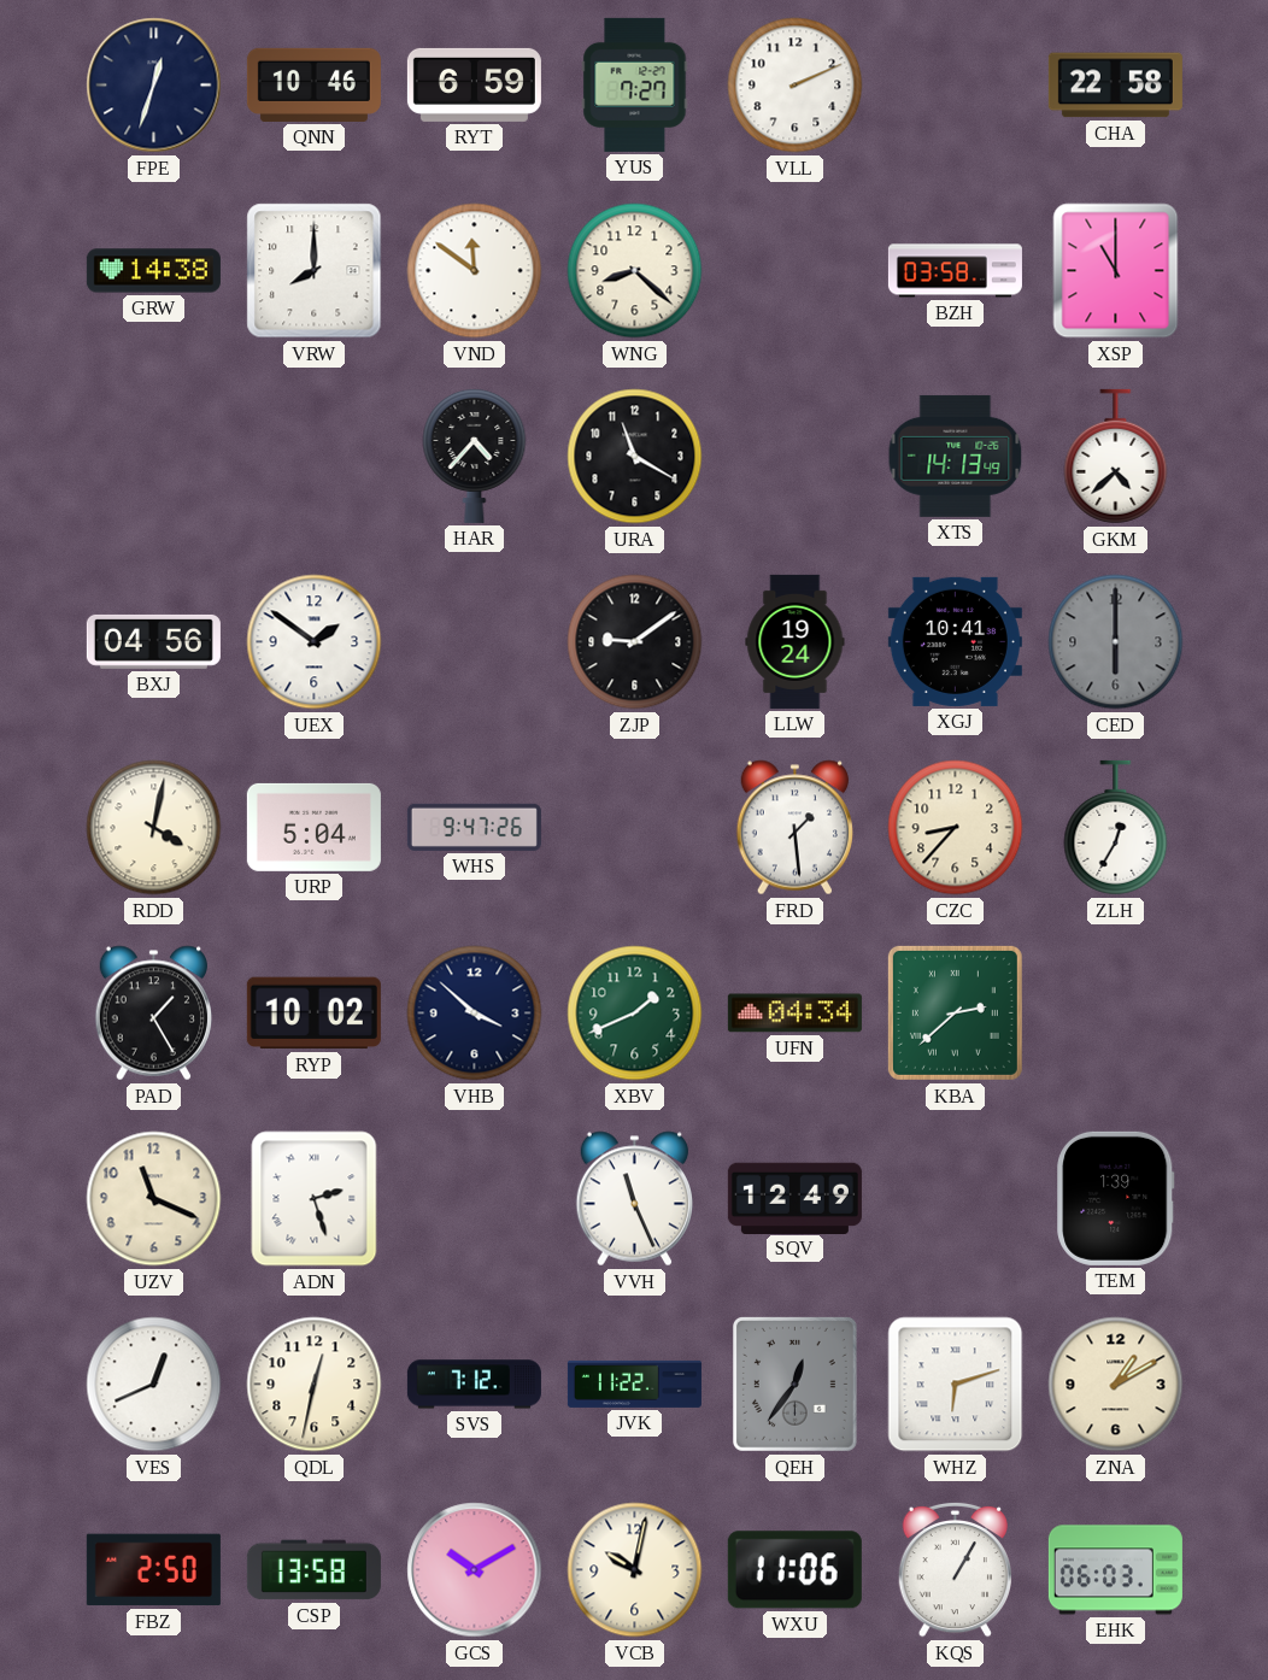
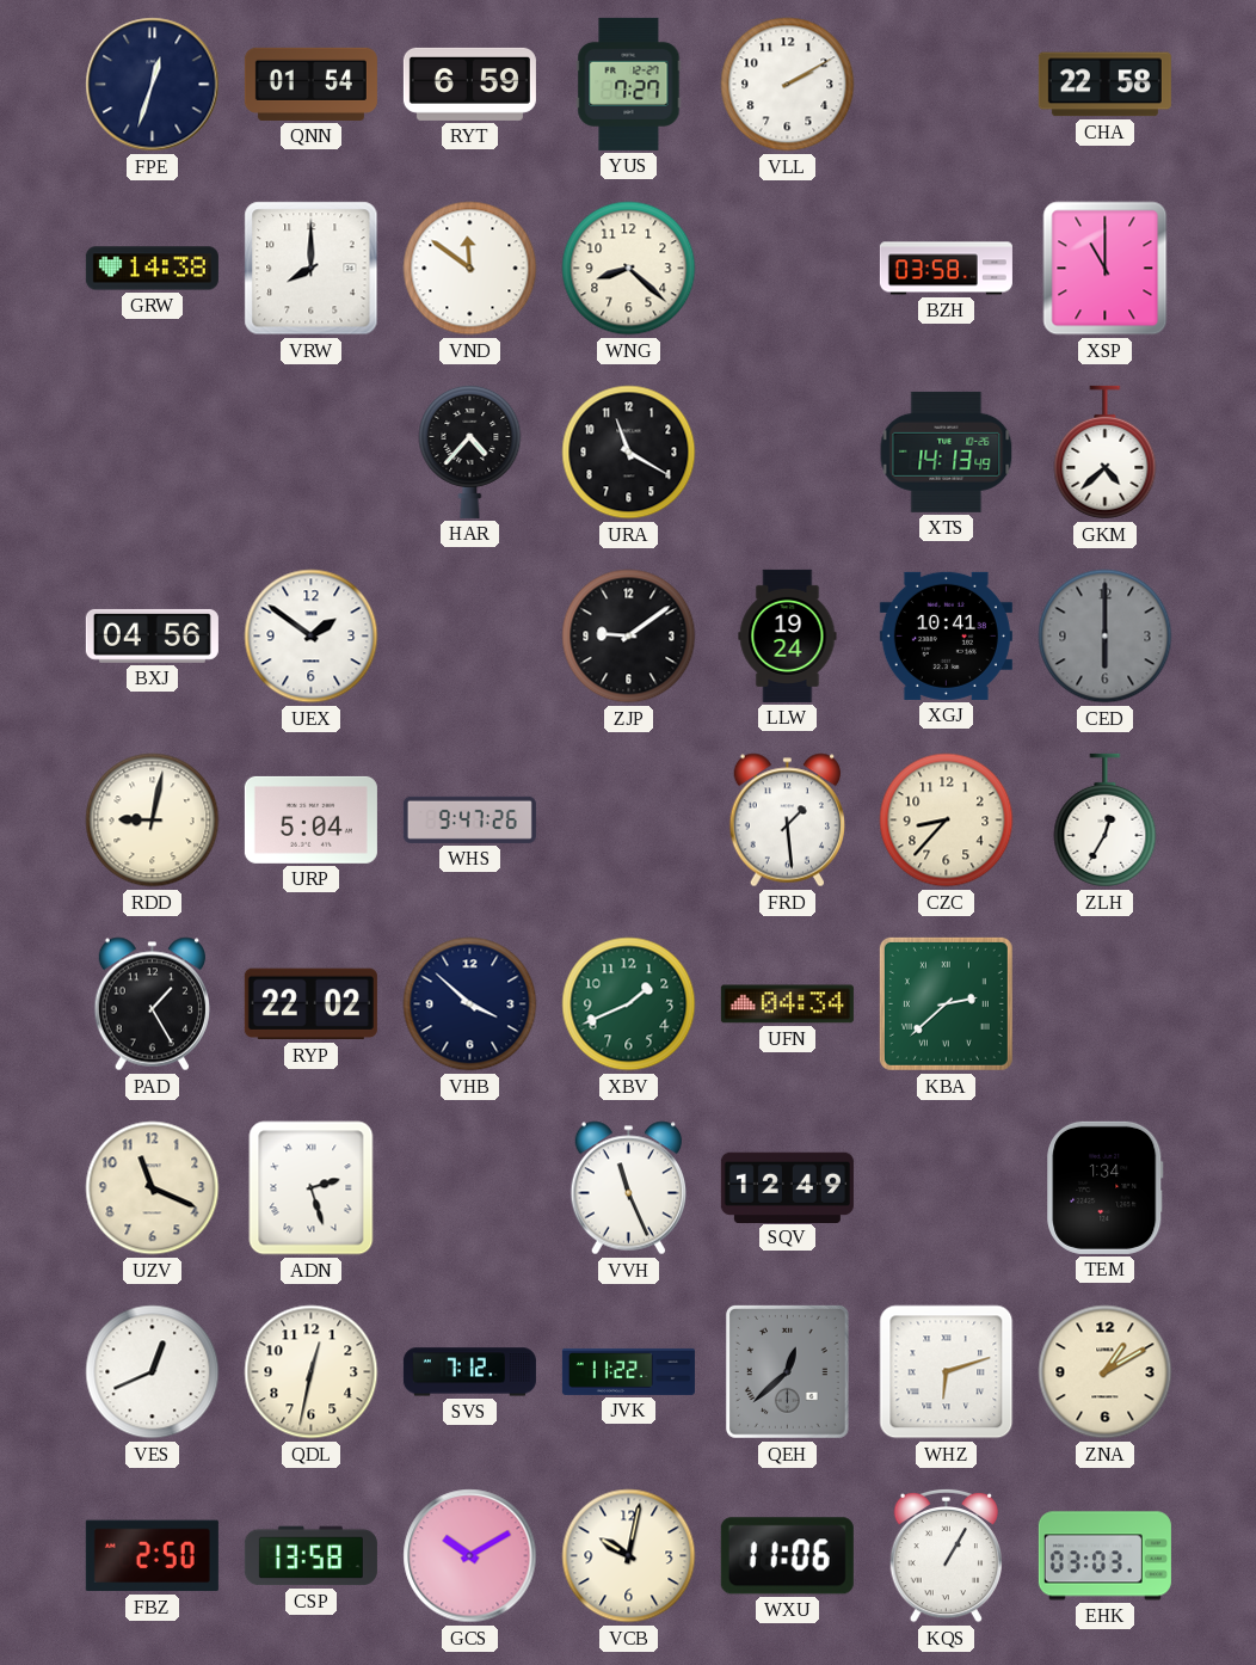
QNN: 10:46 -> 01:54 (310, 84)
VLL: 2:11 -> 2:10 (788, 85)
RDD: 4:02 -> 9:02 (153, 821)
RYP: 10:02 -> 22:02 (310, 1004)
TEM: 1:39 -> 1:34 (1106, 1187)
QEH: 12:36 -> 12:38 (787, 1371)
EHK: 06:03 -> 03:03 (1104, 1556)
